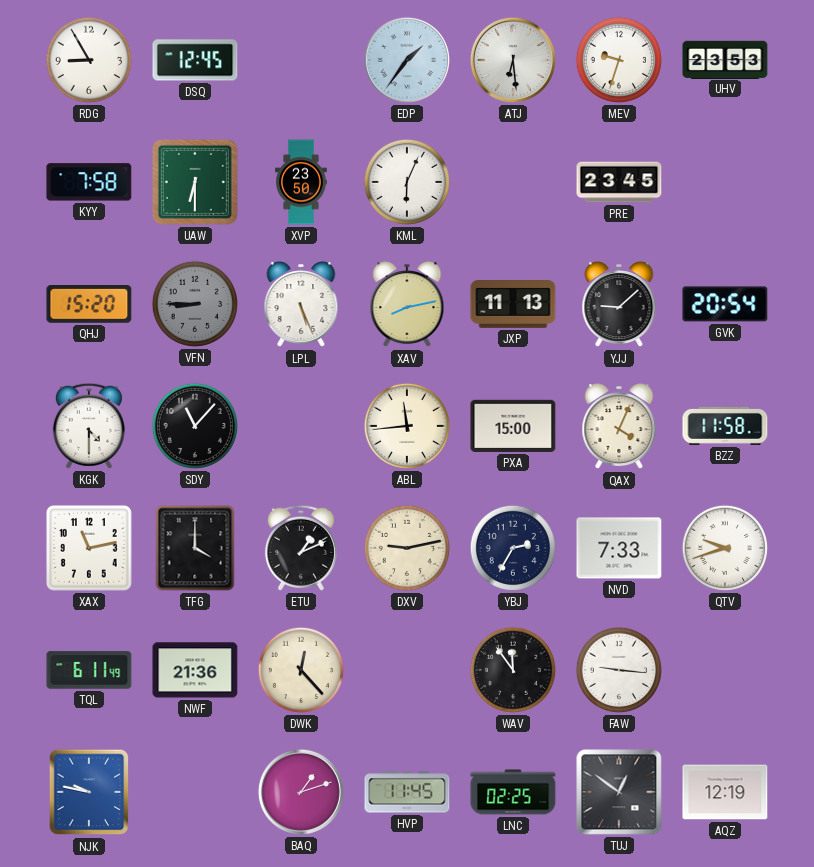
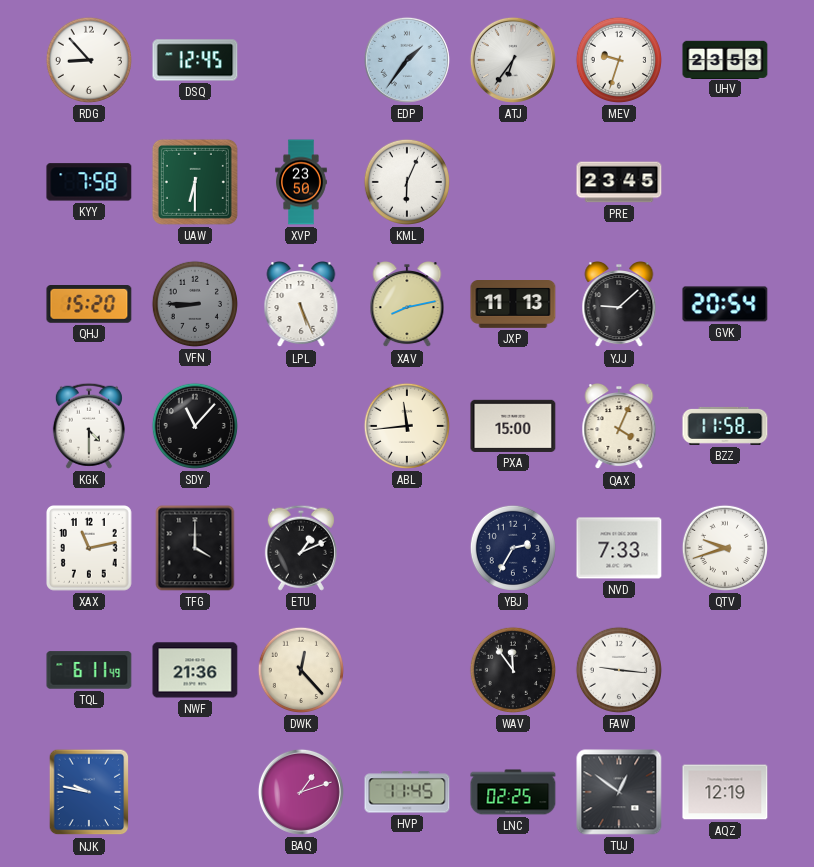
RDG: 8:55 -> 8:53 (89, 60)
ATJ: 6:29 -> 6:36 (513, 60)
DXV: 9:13 -> none (407, 548)
